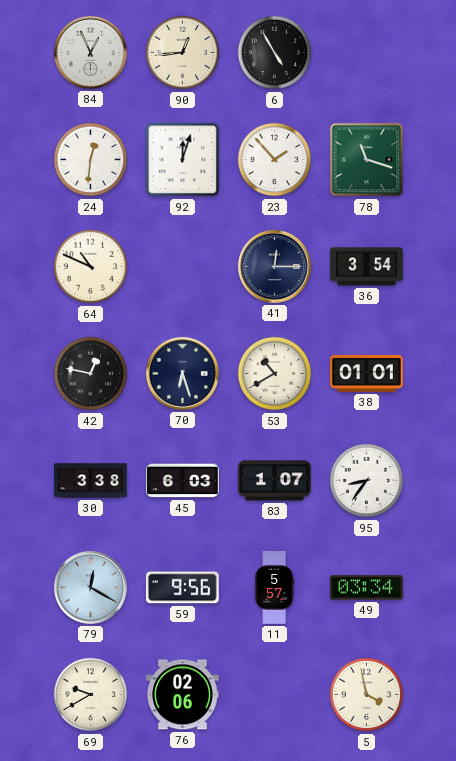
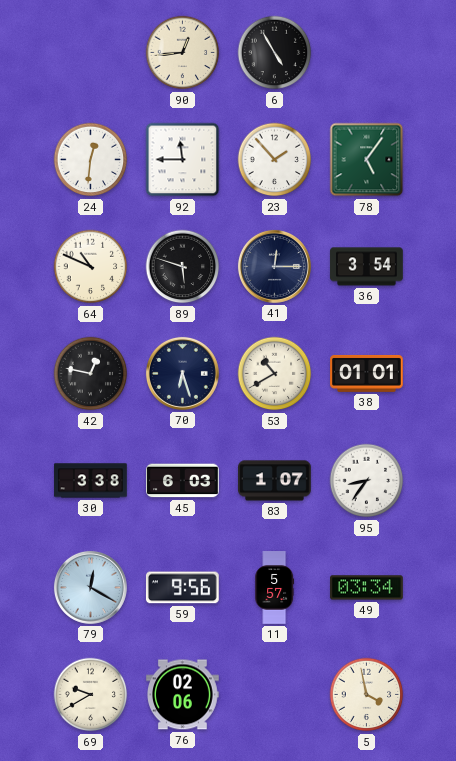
84: 12:56 -> none (90, 52)
92: 12:03 -> 11:45 (183, 160)
78: 11:18 -> 5:06 (367, 160)
89: none -> 5:48 (183, 267)
